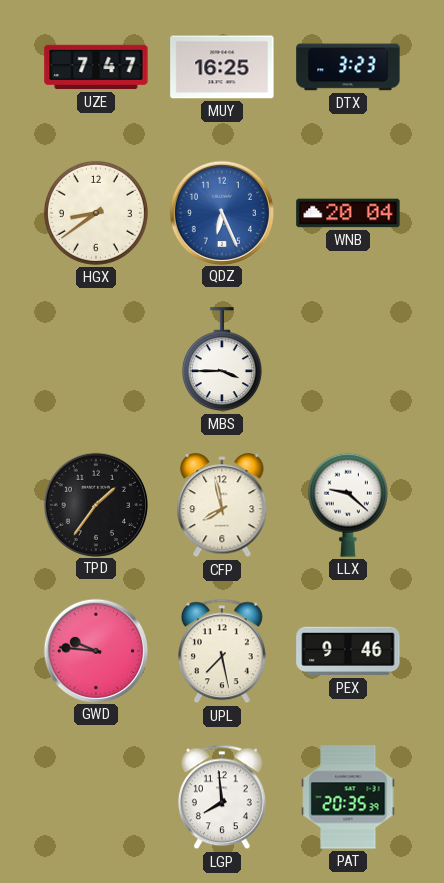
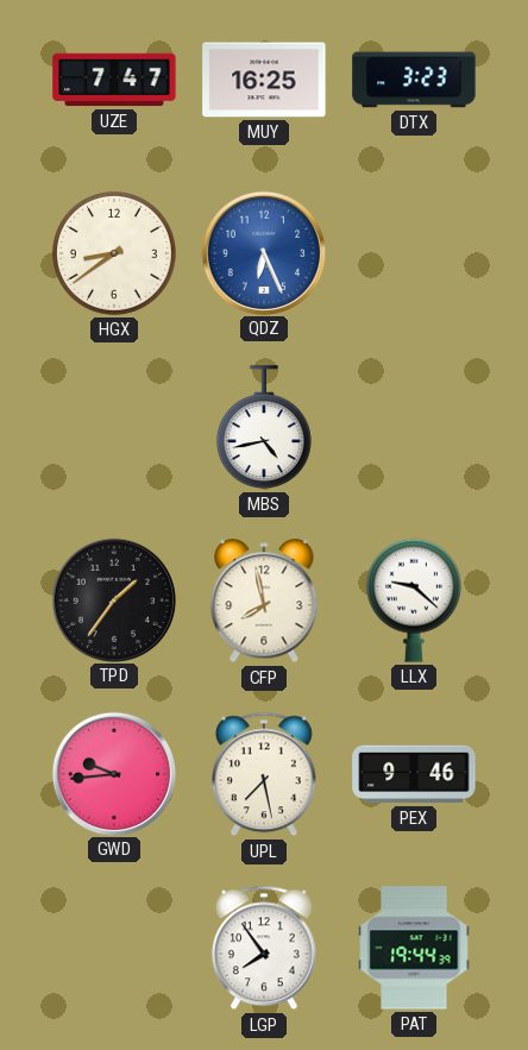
WNB: 20:04 -> none (348, 213)
MBS: 3:45 -> 4:43 (264, 428)
GWD: 9:46 -> 9:44 (113, 773)
LGP: 7:59 -> 7:54 (264, 948)
PAT: 20:35 -> 19:44 (414, 948)
